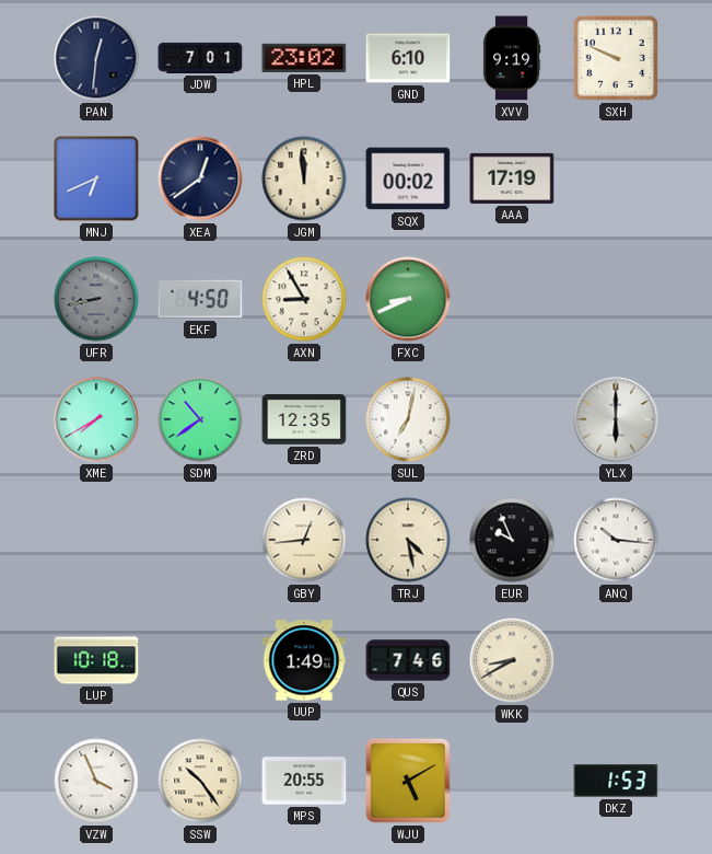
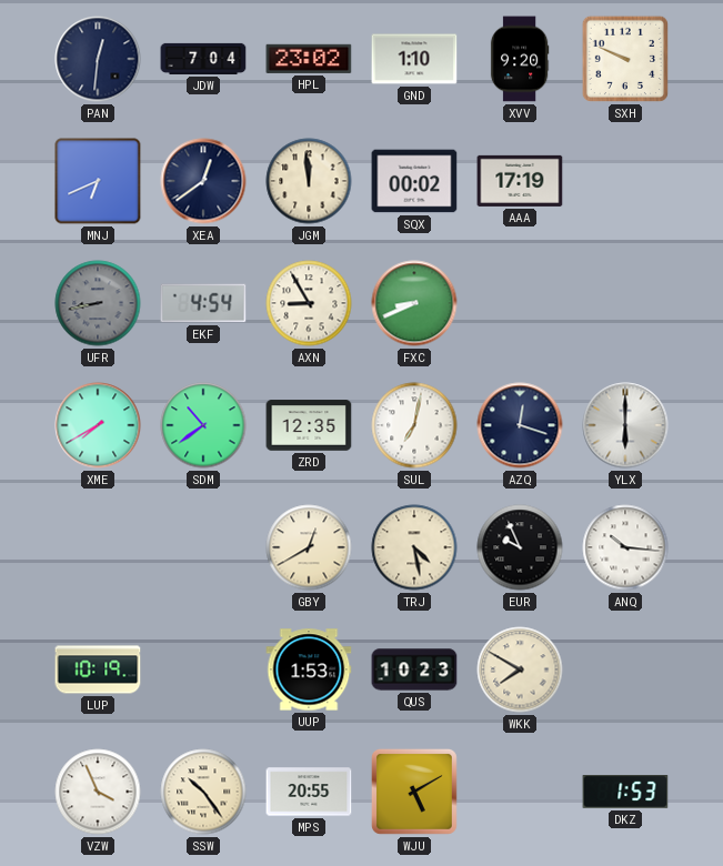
JDW: 7:01 -> 7:04 (203, 59)
GND: 6:10 -> 1:10 (414, 59)
XVV: 9:19 -> 9:20 (520, 59)
EKF: 4:50 -> 4:54 (203, 303)
AZQ: none -> 12:18 (520, 425)
GBY: 12:44 -> 12:40 (309, 547)
LUP: 10:18 -> 10:19 (98, 669)
UUP: 1:49 -> 1:53 (309, 669)
QUS: 7:46 -> 10:23 (414, 669)
WKK: 8:40 -> 7:50 (520, 669)
